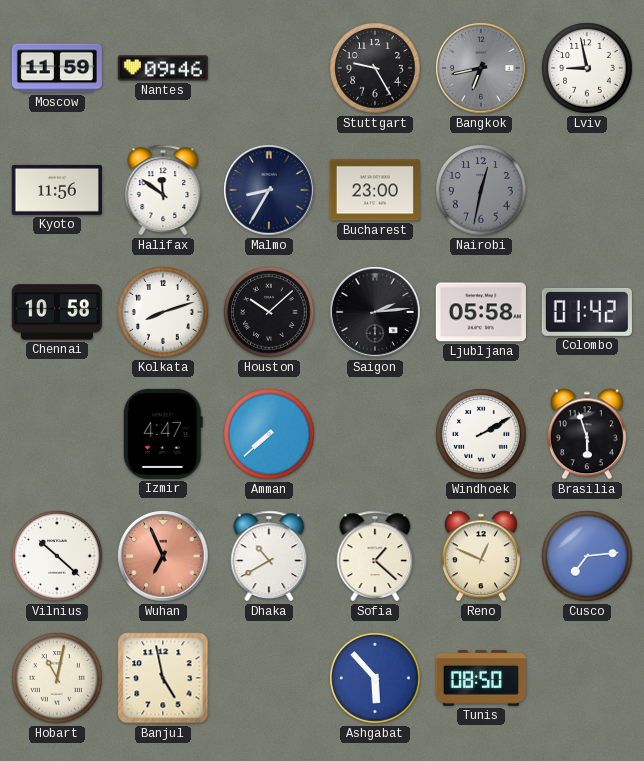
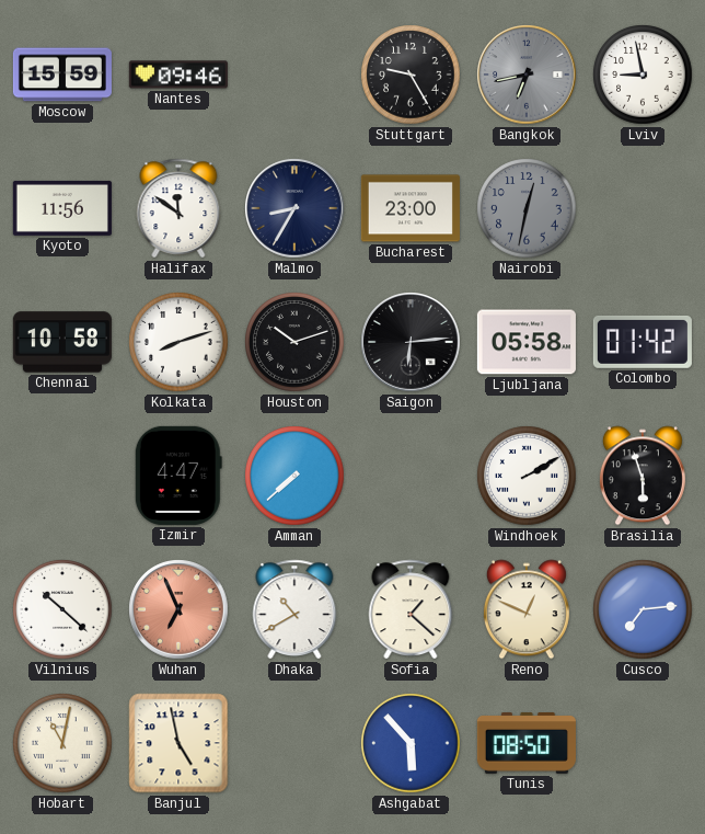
Moscow: 11:59 -> 15:59 (62, 75)
Houston: 10:08 -> 10:12 (294, 342)
Saigon: 2:14 -> 6:14 (411, 342)
